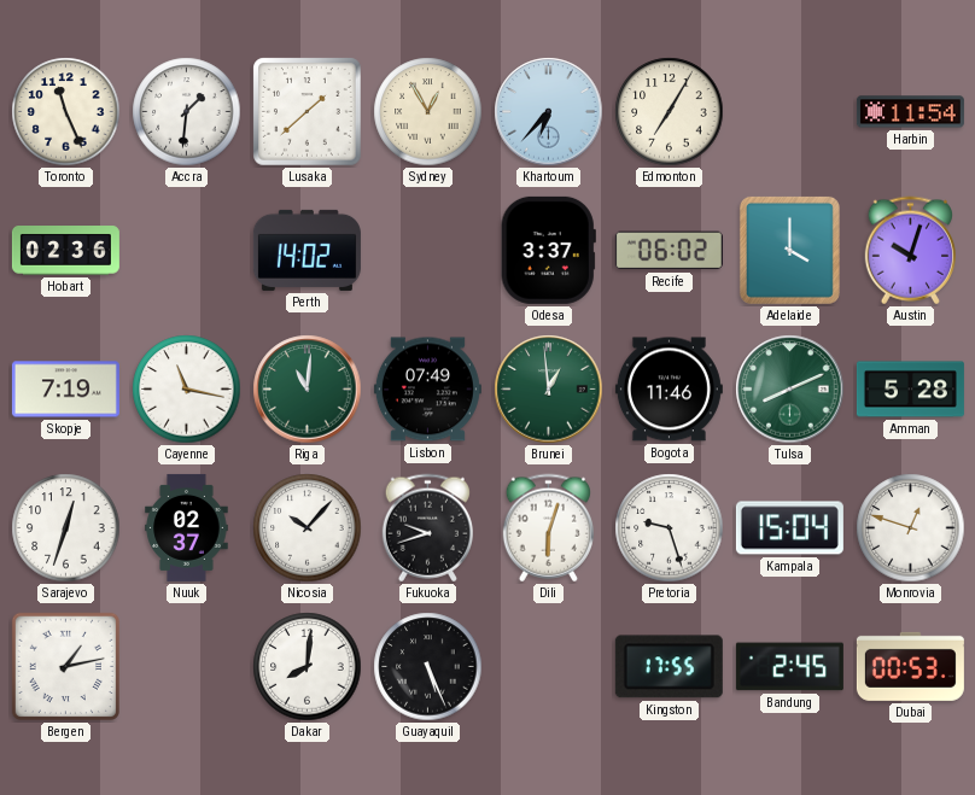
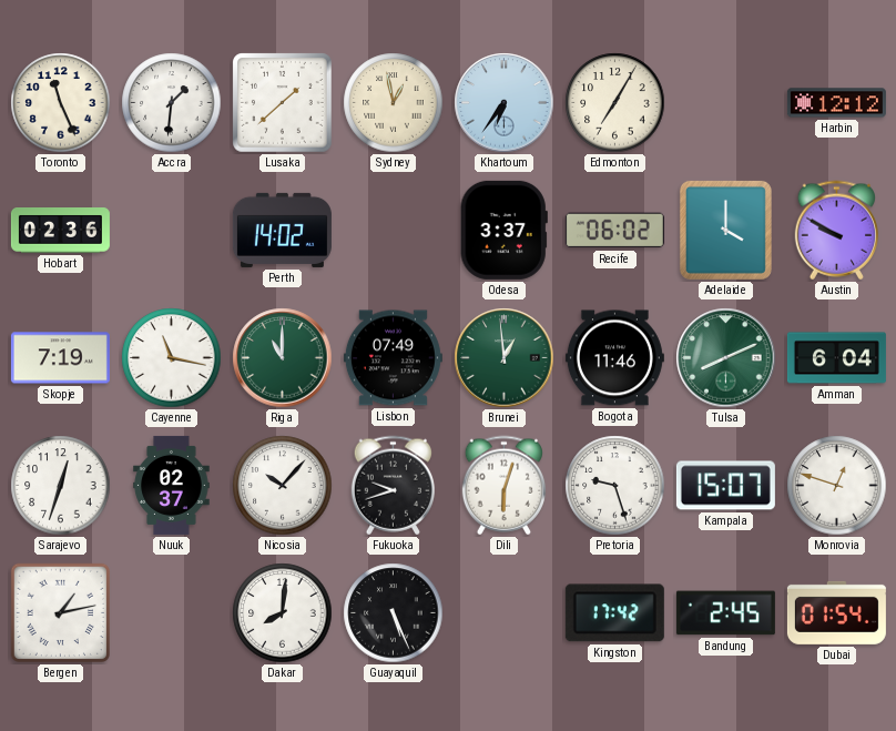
Sydney: 12:55 -> 12:58 (394, 103)
Khartoum: 6:37 -> 6:36 (505, 103)
Harbin: 11:54 -> 12:12 (836, 103)
Austin: 10:03 -> 9:50 (836, 231)
Riga: 11:01 -> 11:00 (283, 358)
Amman: 5:28 -> 6:04 (836, 358)
Kampala: 15:04 -> 15:07 (725, 486)
Kingston: 17:55 -> 17:42 (614, 613)
Dubai: 00:53 -> 01:54 (836, 612)
